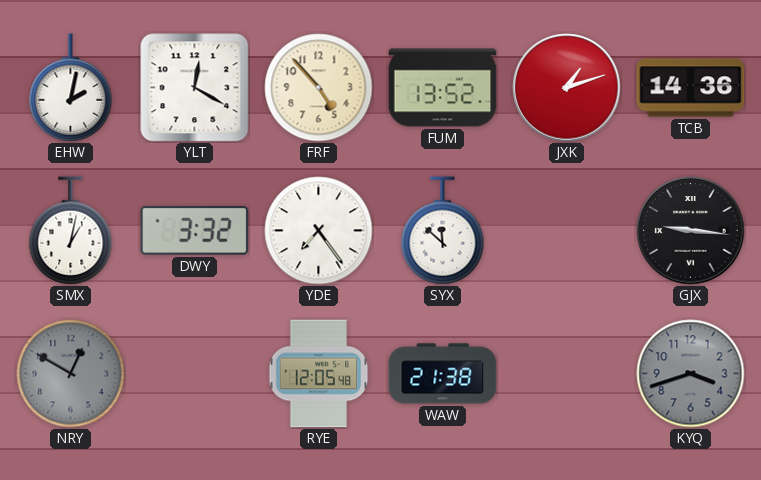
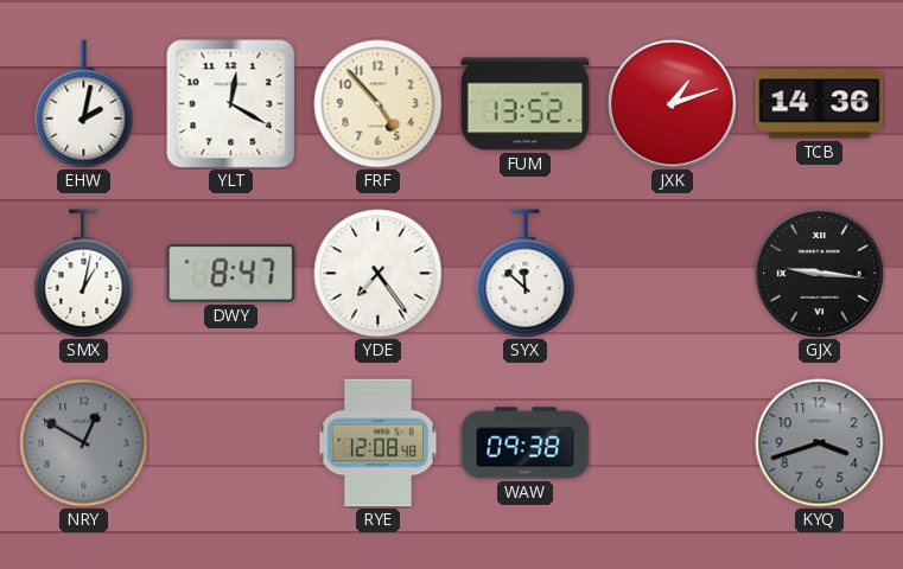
DWY: 3:32 -> 8:47 (231, 274)
RYE: 12:05 -> 12:08 (379, 443)
WAW: 21:38 -> 09:38 (526, 443)
